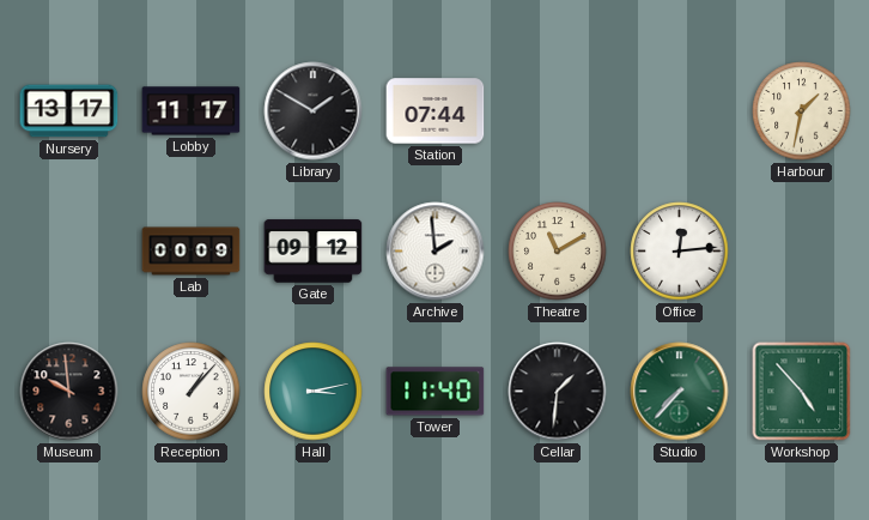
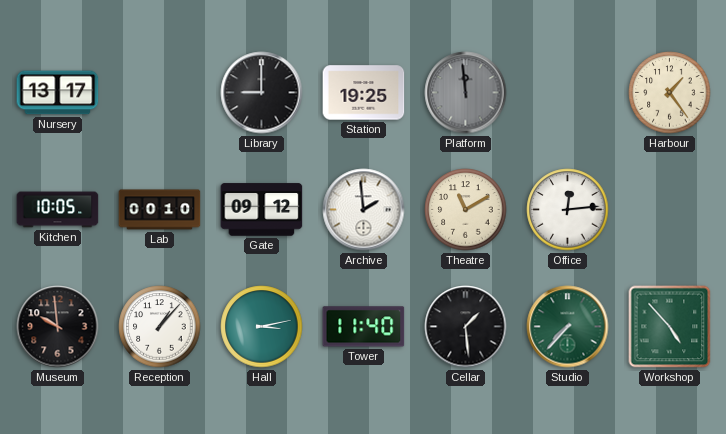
Lobby: 11:17 -> none (192, 111)
Library: 1:50 -> 9:00 (262, 93)
Station: 07:44 -> 19:25 (364, 93)
Platform: none -> 11:59 (466, 93)
Harbour: 1:32 -> 1:24 (670, 93)
Kitchen: none -> 10:05 (58, 210)
Lab: 00:09 -> 00:10 (160, 210)
Cellar: 1:31 -> 1:29 (466, 327)
